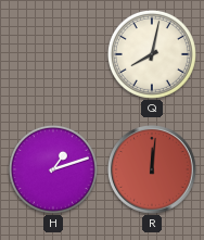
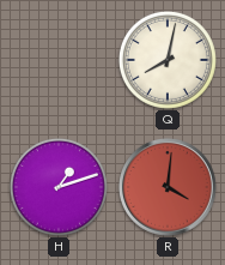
R: 12:01 -> 4:01 (169, 188)
